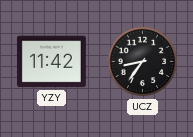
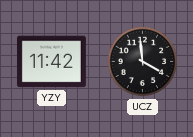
UCZ: 8:36 -> 3:59 (143, 62)
